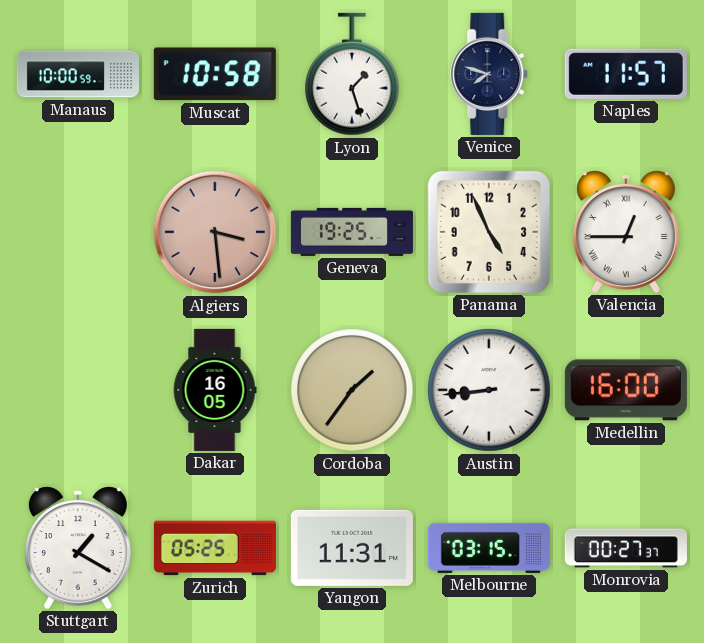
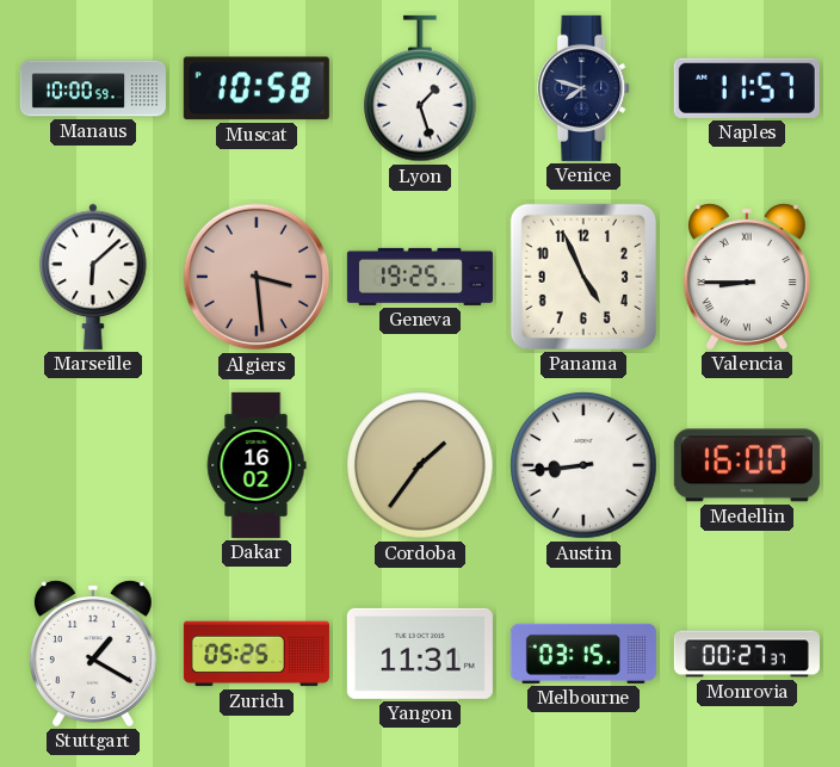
Marseille: none -> 6:08 (93, 277)
Valencia: 12:45 -> 8:45 (747, 277)
Dakar: 16:05 -> 16:02 (257, 465)
